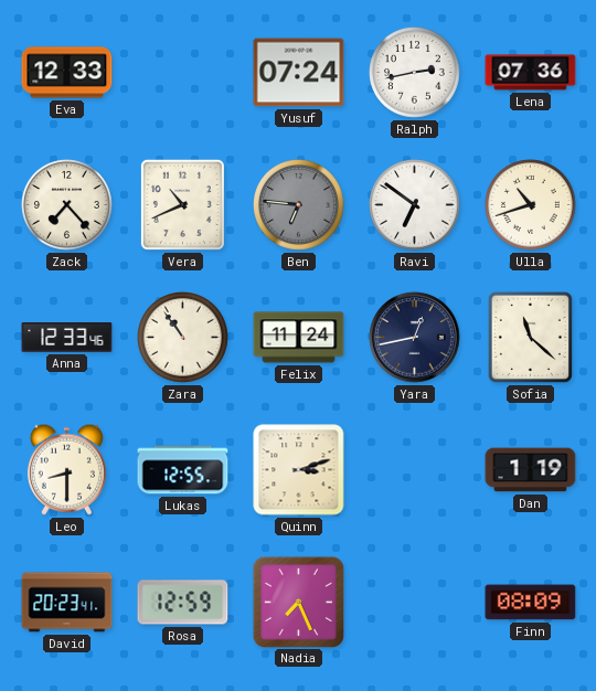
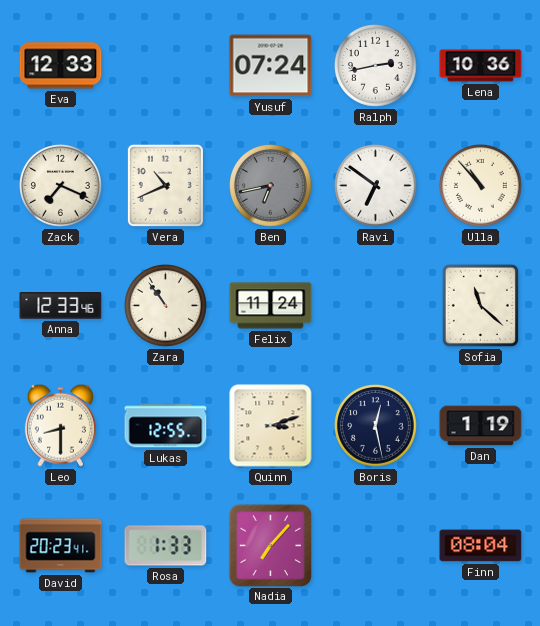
Lena: 07:36 -> 10:36 (481, 66)
Zack: 7:23 -> 7:19 (61, 186)
Ben: 6:46 -> 6:43 (271, 186)
Ulla: 10:42 -> 10:53 (481, 186)
Yara: 12:43 -> none (415, 338)
Boris: none -> 12:28 (376, 426)
Rosa: 12:59 -> 1:33 (166, 546)
Nadia: 7:26 -> 7:07 (270, 545)
Finn: 08:09 -> 08:04 (481, 546)
